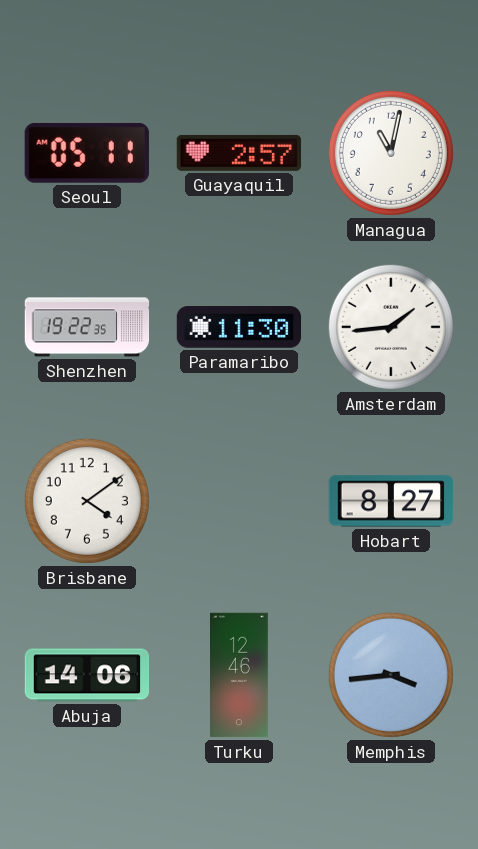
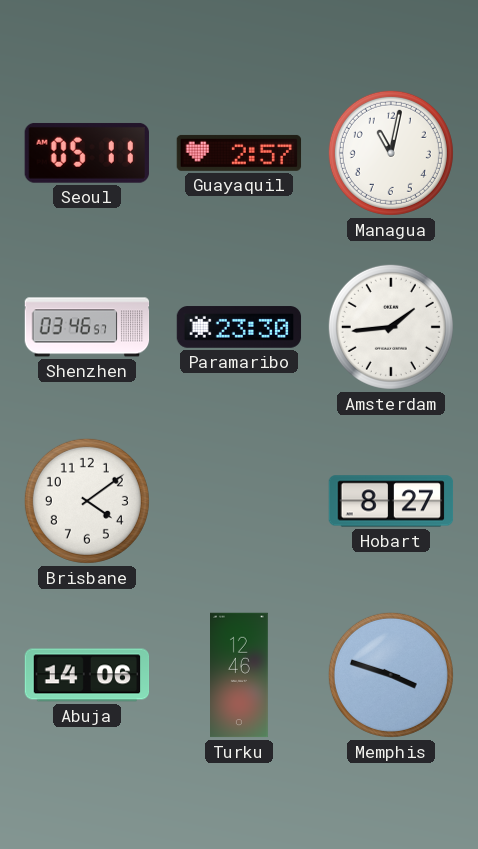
Shenzhen: 19:22 -> 03:46 (87, 327)
Paramaribo: 11:30 -> 23:30 (239, 327)
Memphis: 3:44 -> 3:48 (391, 675)
